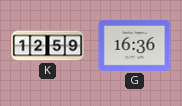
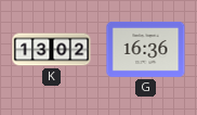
K: 12:59 -> 13:02 (52, 50)
